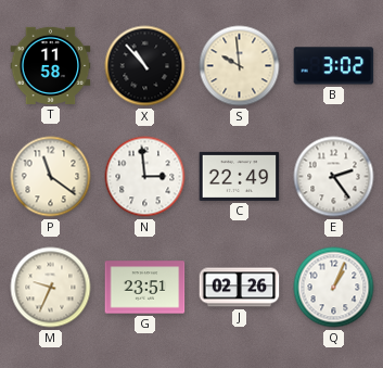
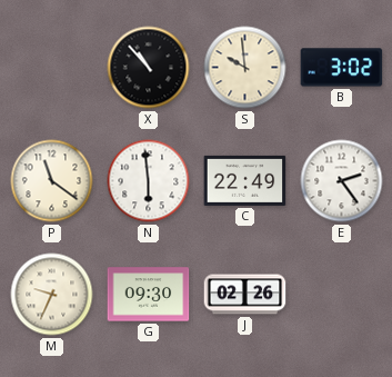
T: 11:58 -> none (51, 65)
N: 2:59 -> 5:59 (149, 181)
G: 23:51 -> 09:30 (149, 295)
Q: 1:04 -> none (334, 288)
